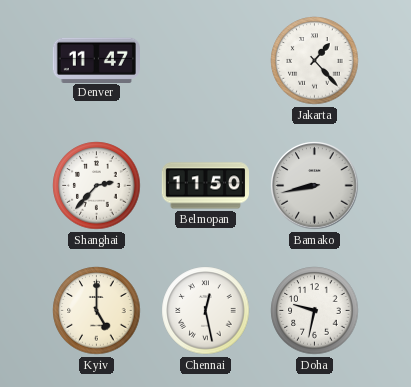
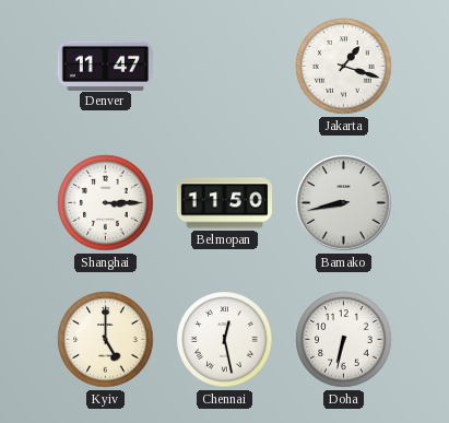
Jakarta: 1:23 -> 1:18 (344, 67)
Shanghai: 2:37 -> 3:15 (106, 203)
Doha: 9:32 -> 6:32 (344, 340)
